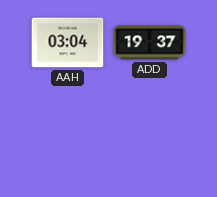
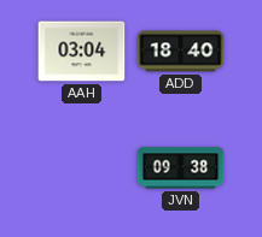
ADD: 19:37 -> 18:40 (181, 52)
JVN: none -> 09:38 (181, 168)
